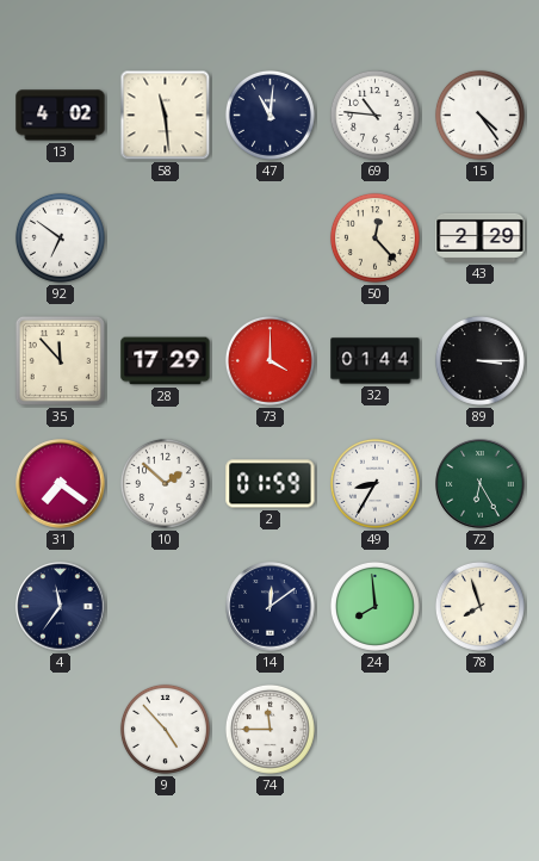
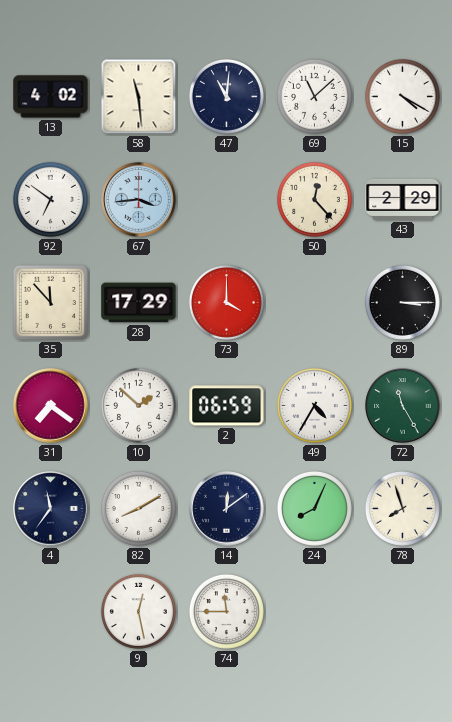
69: 10:46 -> 11:08 (314, 96)
15: 4:24 -> 4:20 (402, 96)
67: none -> 3:44 (139, 200)
32: 01:44 -> none (376, 361)
2: 01:59 -> 06:59 (227, 406)
49: 8:35 -> 4:35 (314, 405)
72: 6:25 -> 11:25 (403, 406)
82: none -> 8:10 (138, 508)
24: 7:59 -> 8:04 (314, 508)
9: 4:53 -> 12:28 (138, 611)
